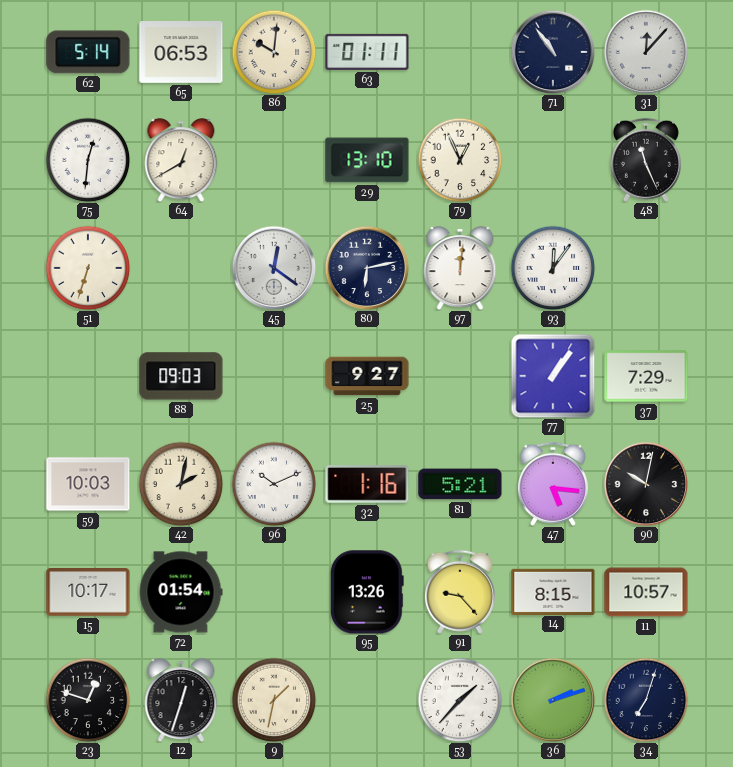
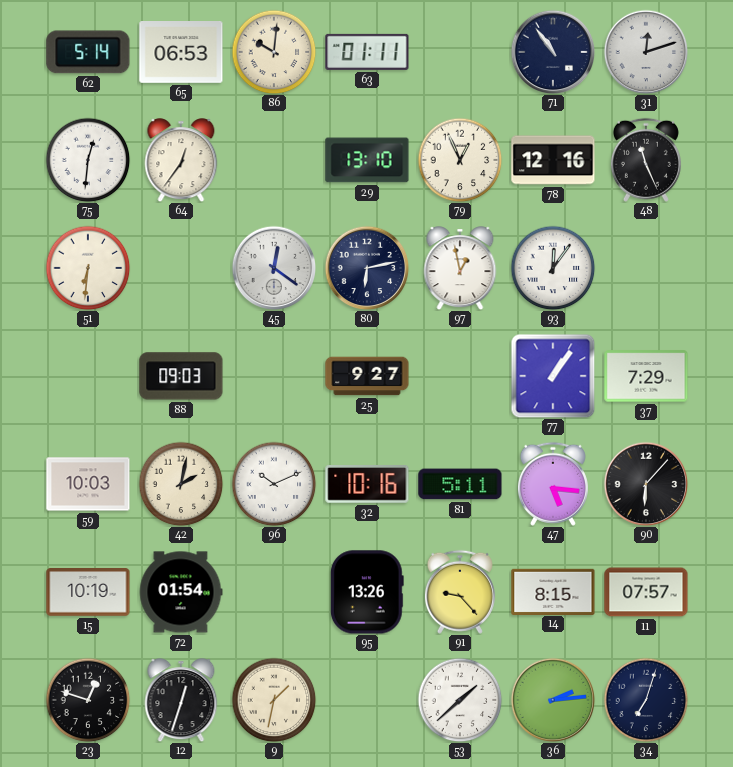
31: 12:07 -> 12:12 (646, 52)
64: 12:40 -> 12:36 (181, 160)
78: none -> 12:16 (553, 160)
51: 6:33 -> 6:31 (88, 268)
97: 12:01 -> 12:58 (460, 268)
32: 1:16 -> 10:16 (367, 485)
81: 5:21 -> 5:11 (460, 484)
90: 10:02 -> 6:07 (646, 484)
15: 10:17 -> 10:19 (88, 592)
11: 10:57 -> 07:57 (646, 592)
53: 1:37 -> 1:38 (460, 700)
36: 2:12 -> 2:14 (553, 700)
